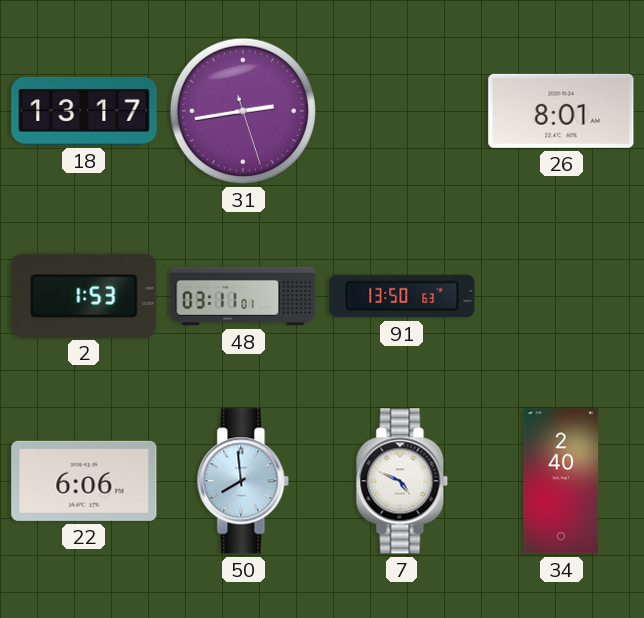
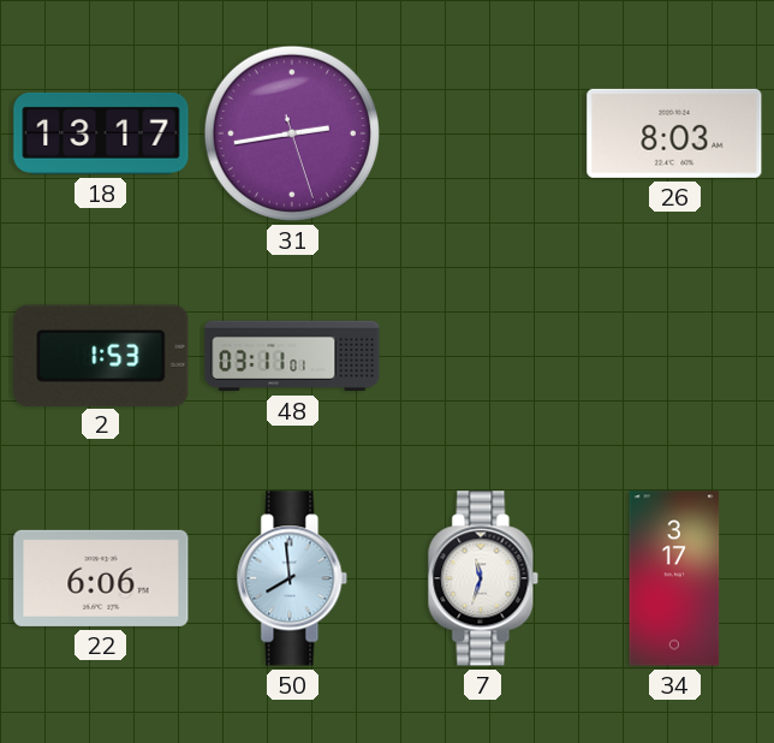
26: 8:01 -> 8:03 (674, 133)
91: 13:50 -> none (402, 296)
7: 4:49 -> 11:33 (483, 578)
34: 2:40 -> 3:17 (674, 578)
